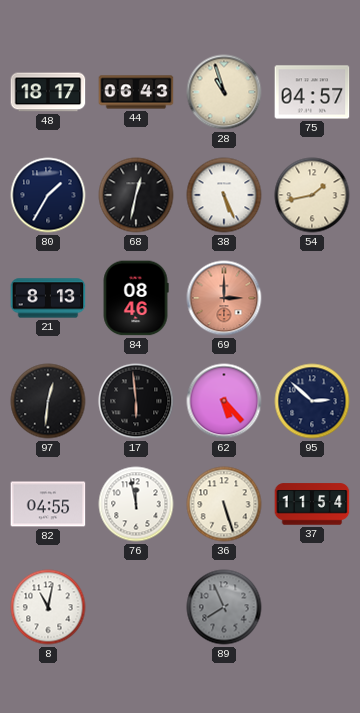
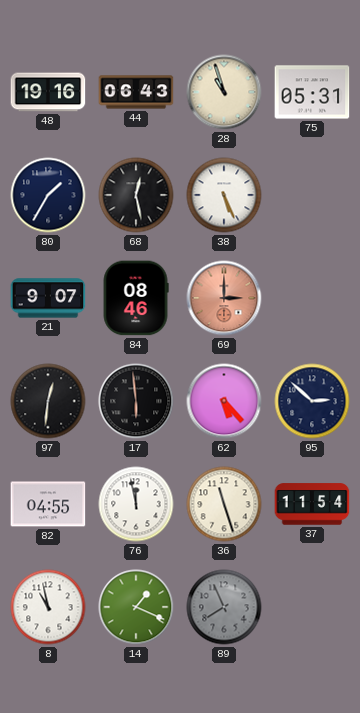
48: 18:17 -> 19:16 (48, 92)
75: 04:57 -> 05:31 (312, 92)
68: 12:32 -> 12:28 (136, 195)
54: 1:43 -> none (312, 195)
21: 8:13 -> 9:07 (48, 298)
36: 5:27 -> 11:27 (224, 504)
8: 11:02 -> 10:58 (48, 607)
14: none -> 1:19 (136, 607)
